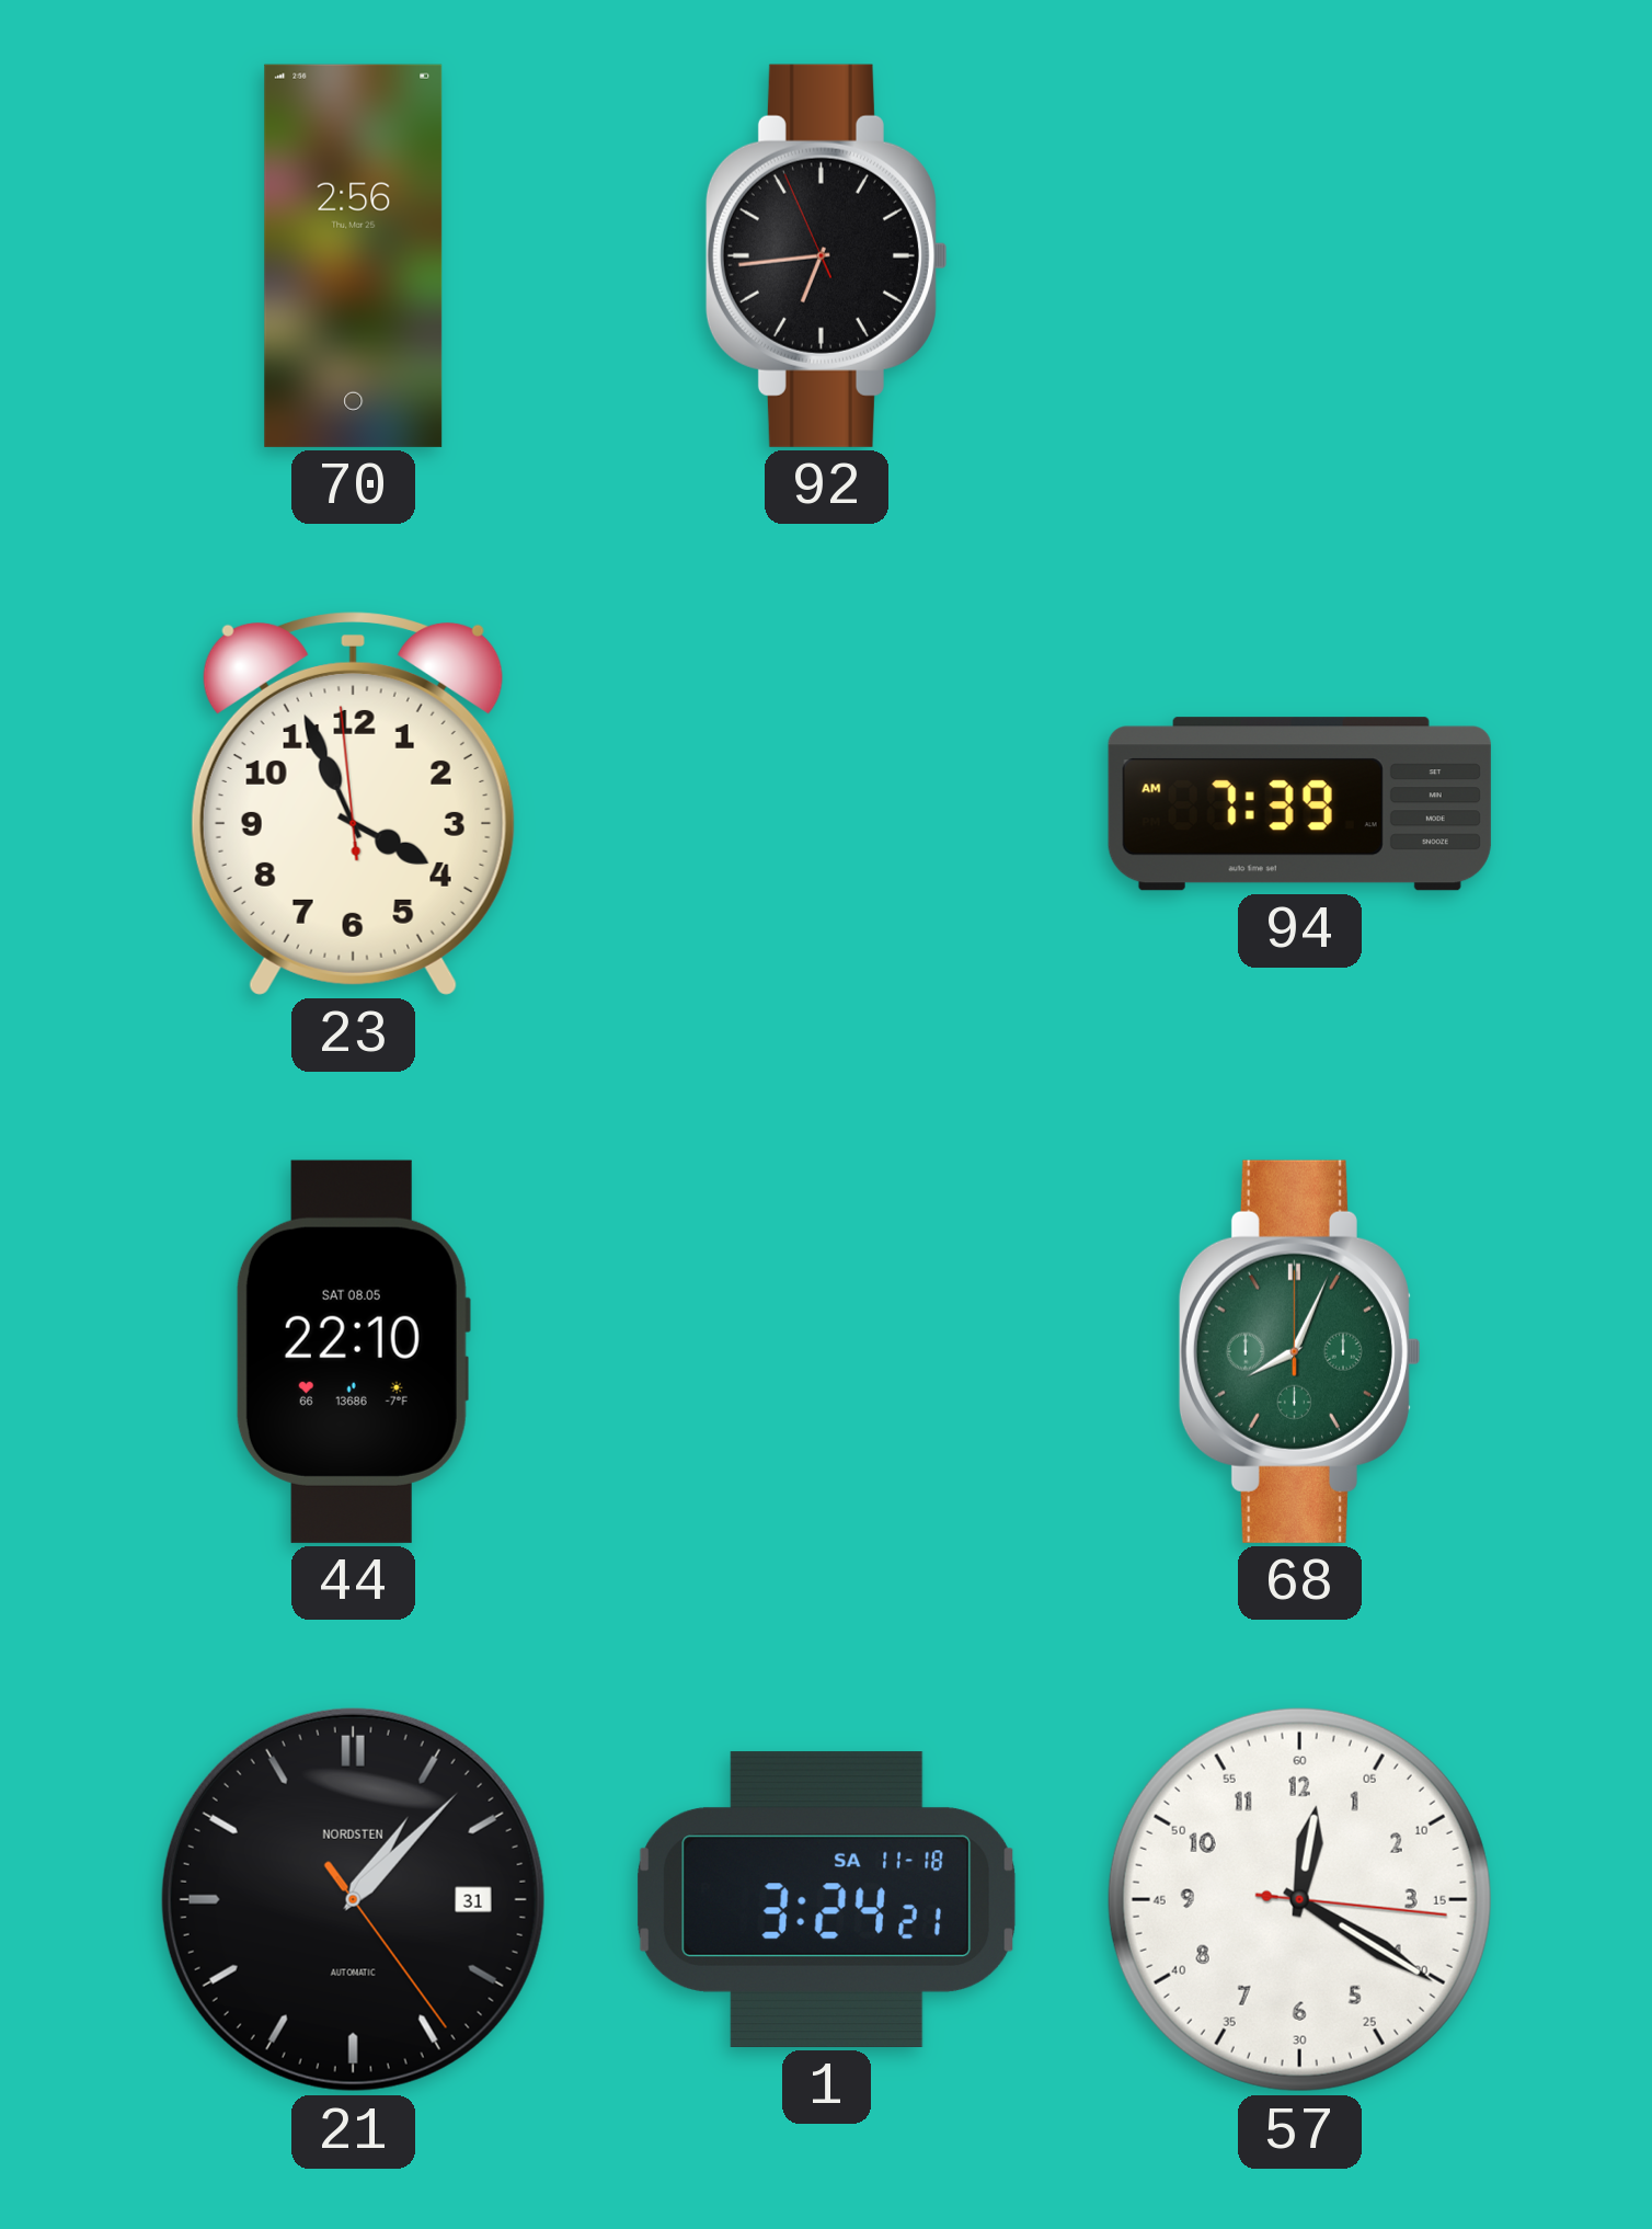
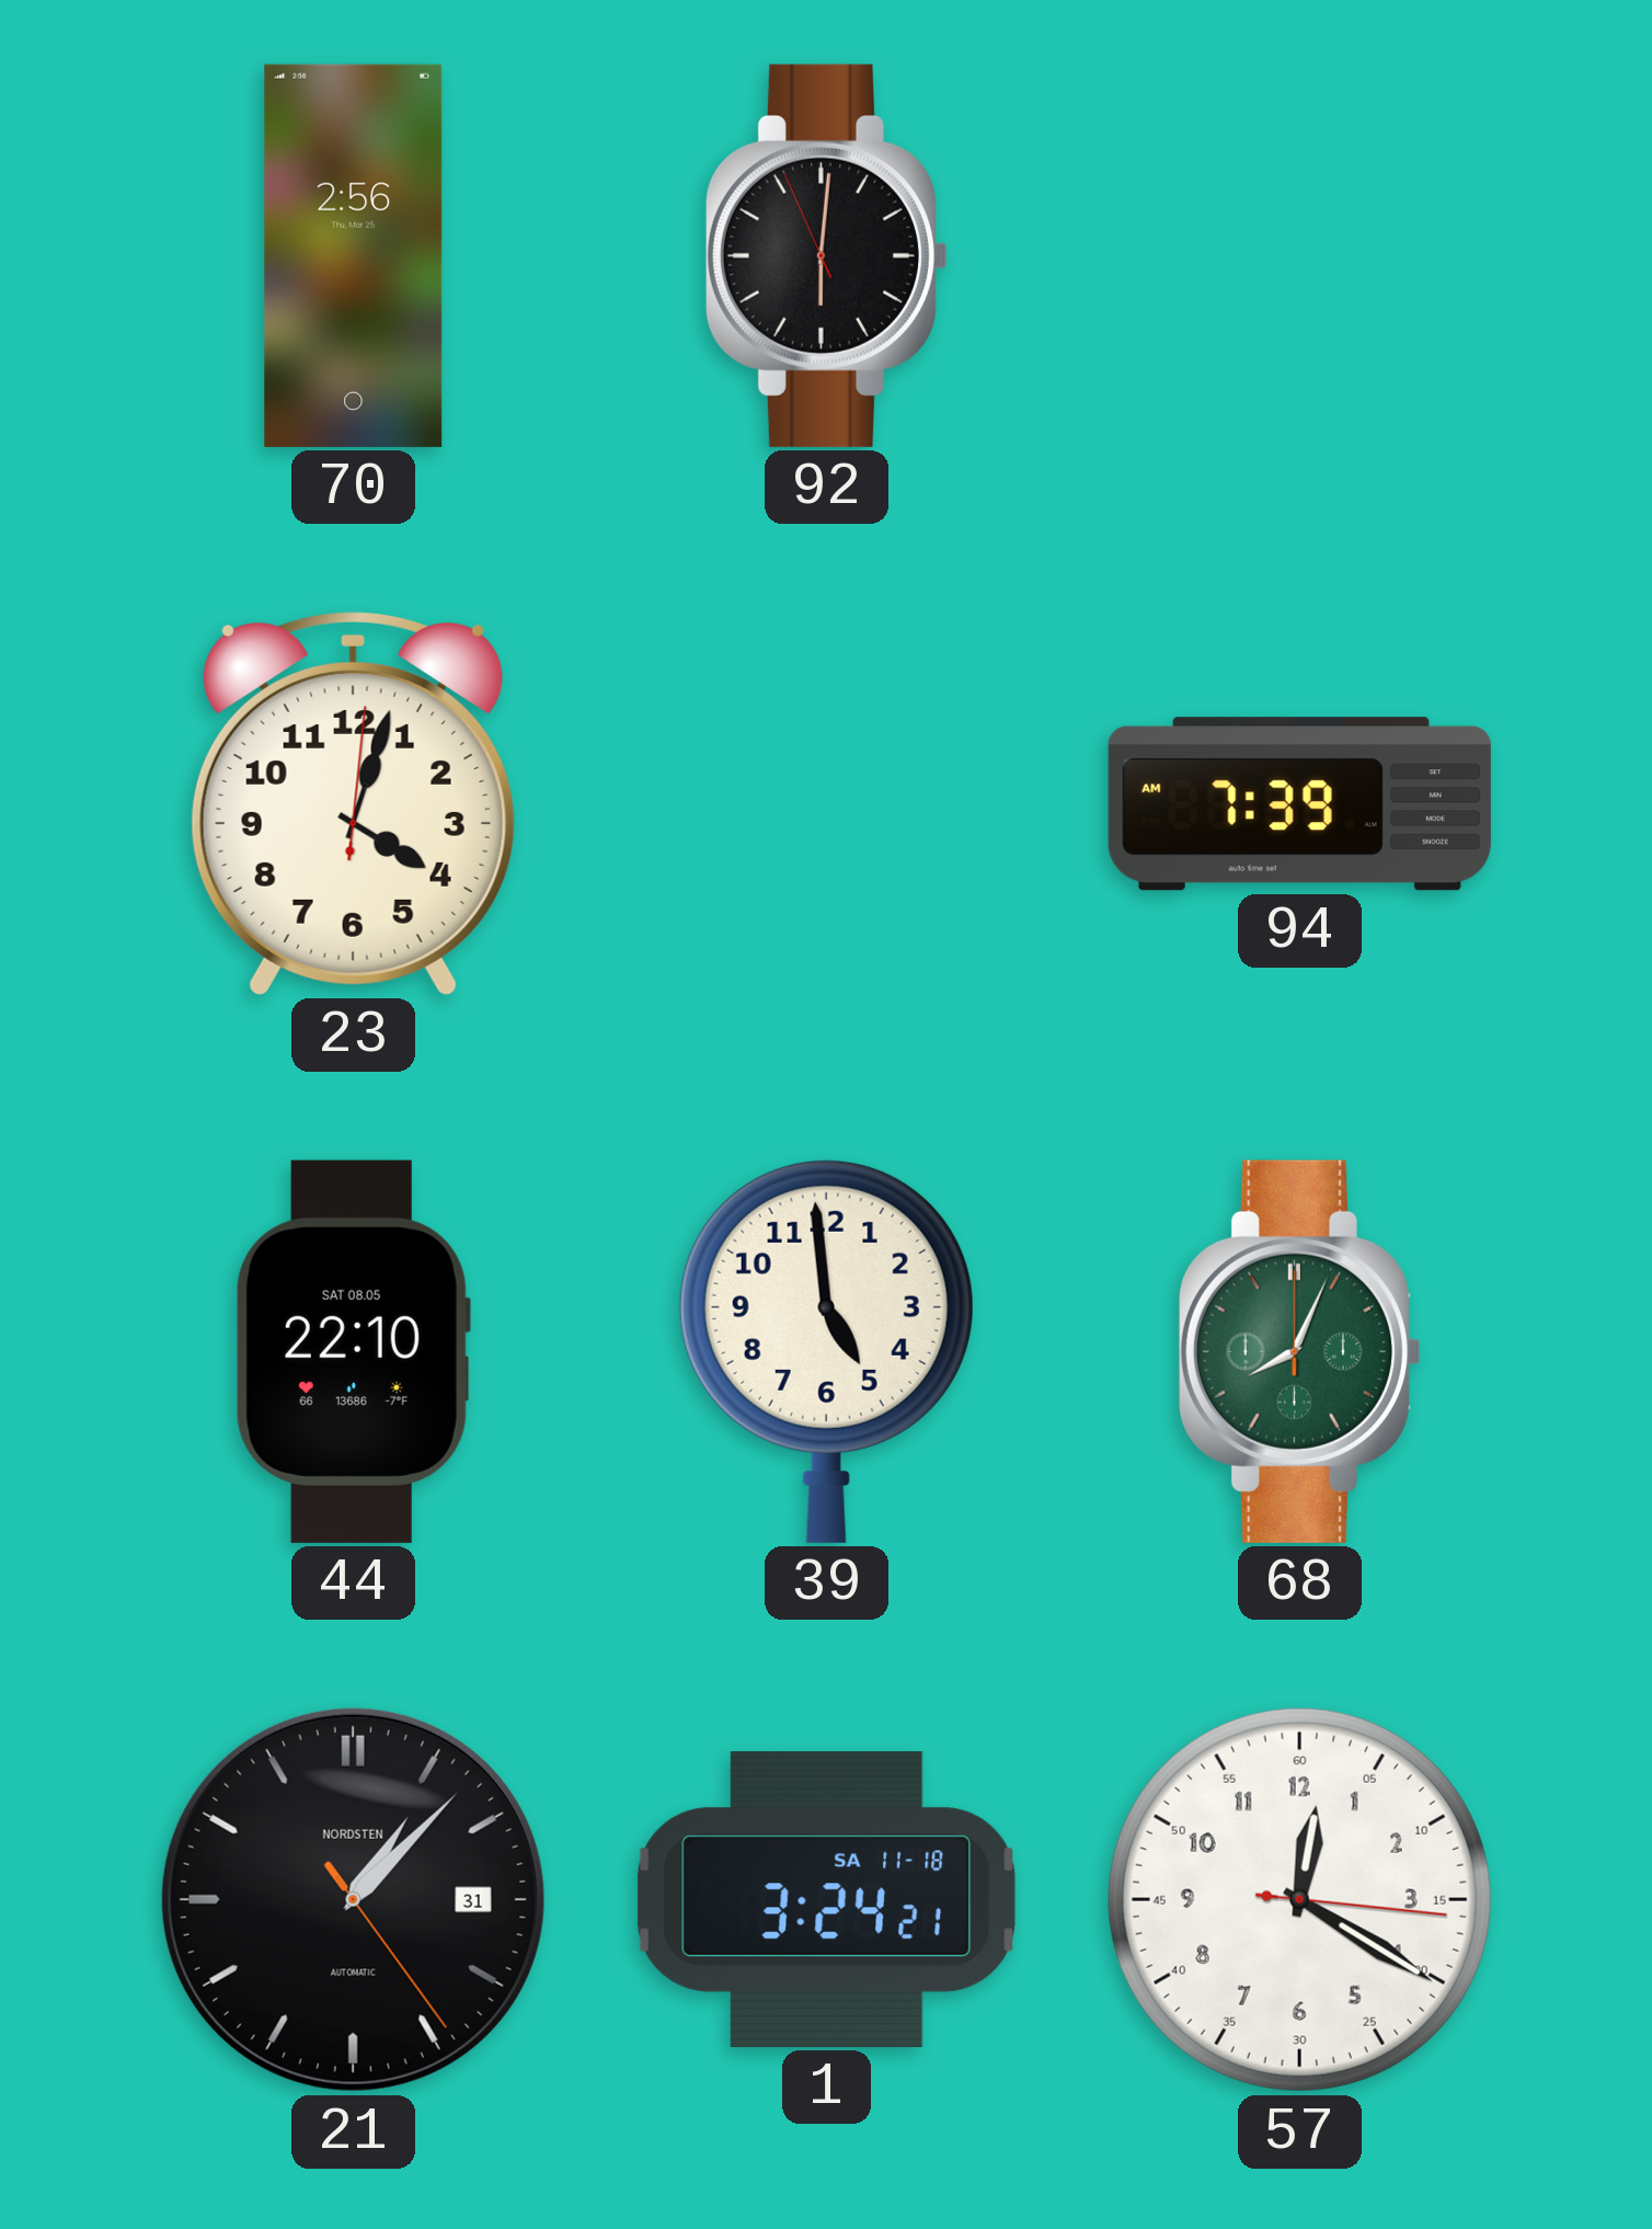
92: 6:43 -> 6:00 (826, 255)
23: 3:55 -> 4:03 (353, 803)
39: none -> 4:59 (826, 1351)
